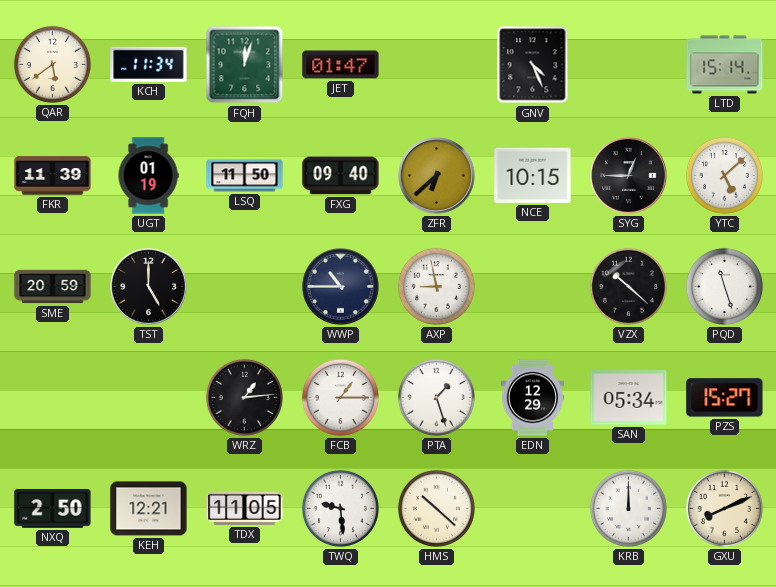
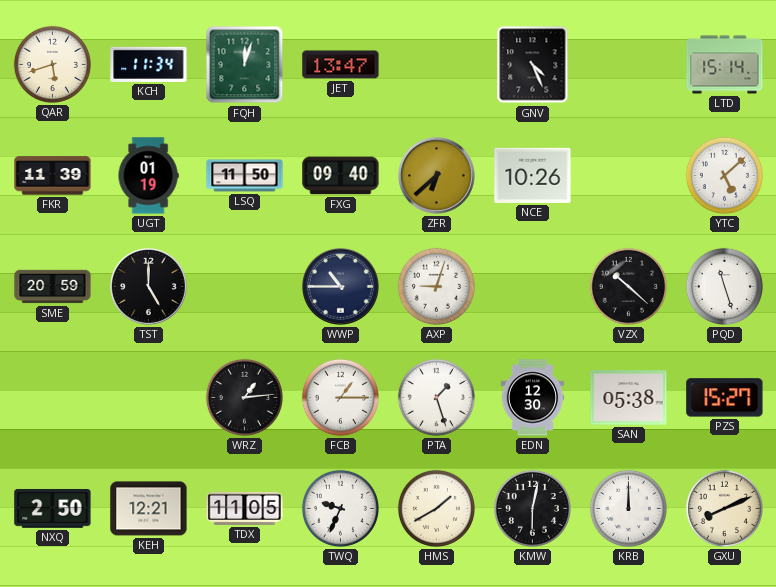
QAR: 5:39 -> 5:42 (52, 64)
JET: 01:47 -> 13:47 (341, 65)
NCE: 10:15 -> 10:26 (533, 175)
SYG: 12:45 -> none (629, 176)
AXP: 8:58 -> 9:03 (436, 286)
EDN: 12:29 -> 12:30 (533, 398)
SAN: 05:34 -> 05:38 (629, 398)
TWQ: 9:29 -> 9:34 (340, 508)
HMS: 10:22 -> 1:40 (436, 508)
KMW: none -> 6:02 (532, 508)
